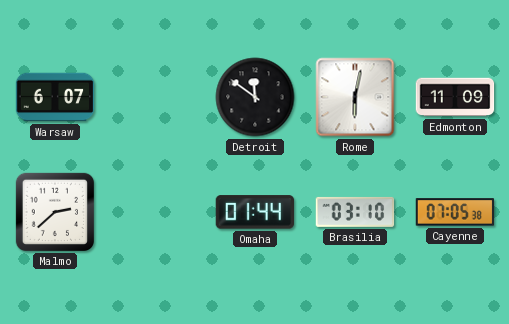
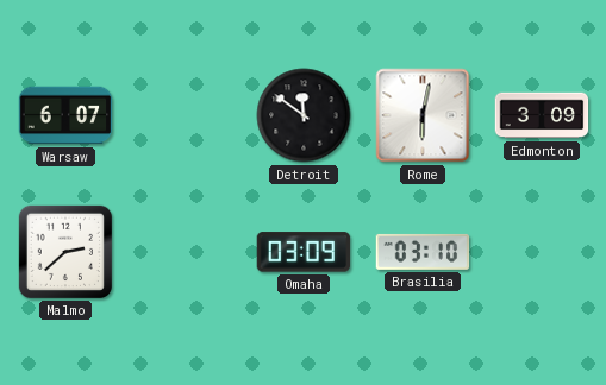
Edmonton: 11:09 -> 3:09 (542, 115)
Omaha: 01:44 -> 03:09 (304, 252)
Cayenne: 07:05 -> none (455, 212)
